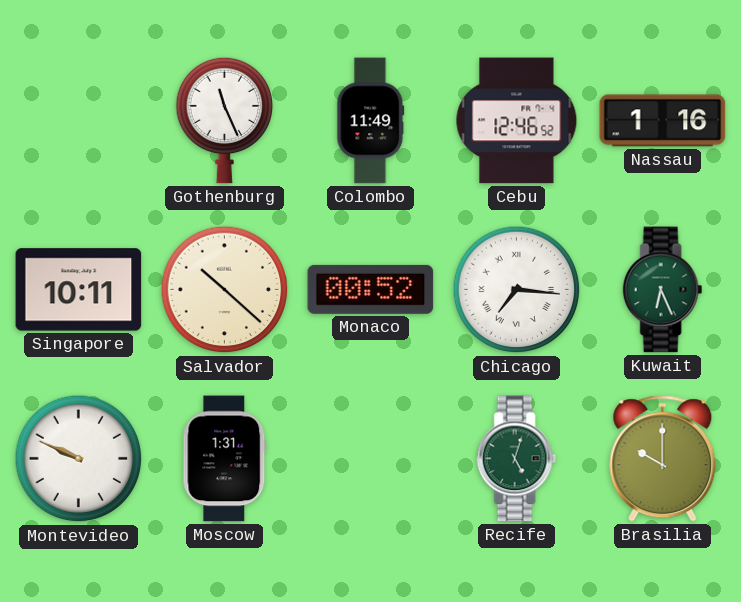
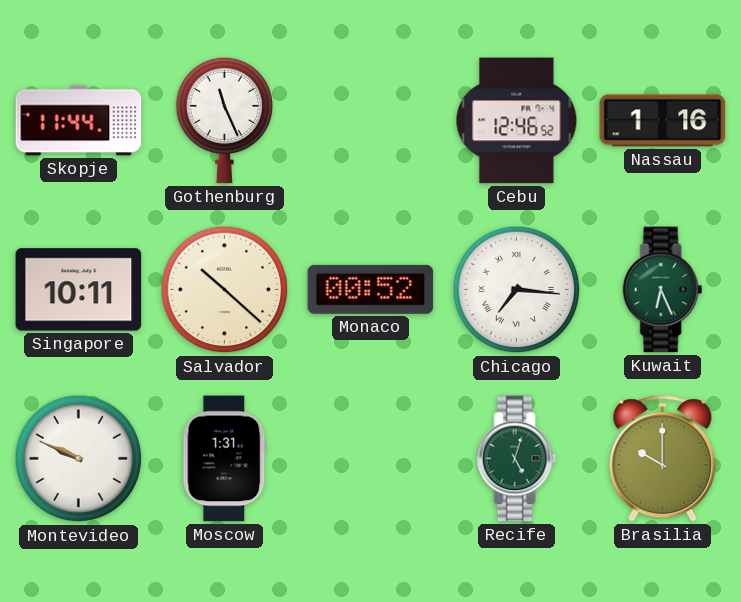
Skopje: none -> 11:44 (79, 121)
Colombo: 11:49 -> none (371, 121)
